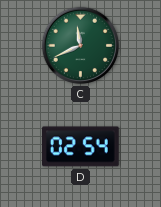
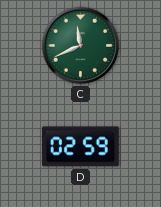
D: 02:54 -> 02:59 (81, 147)
